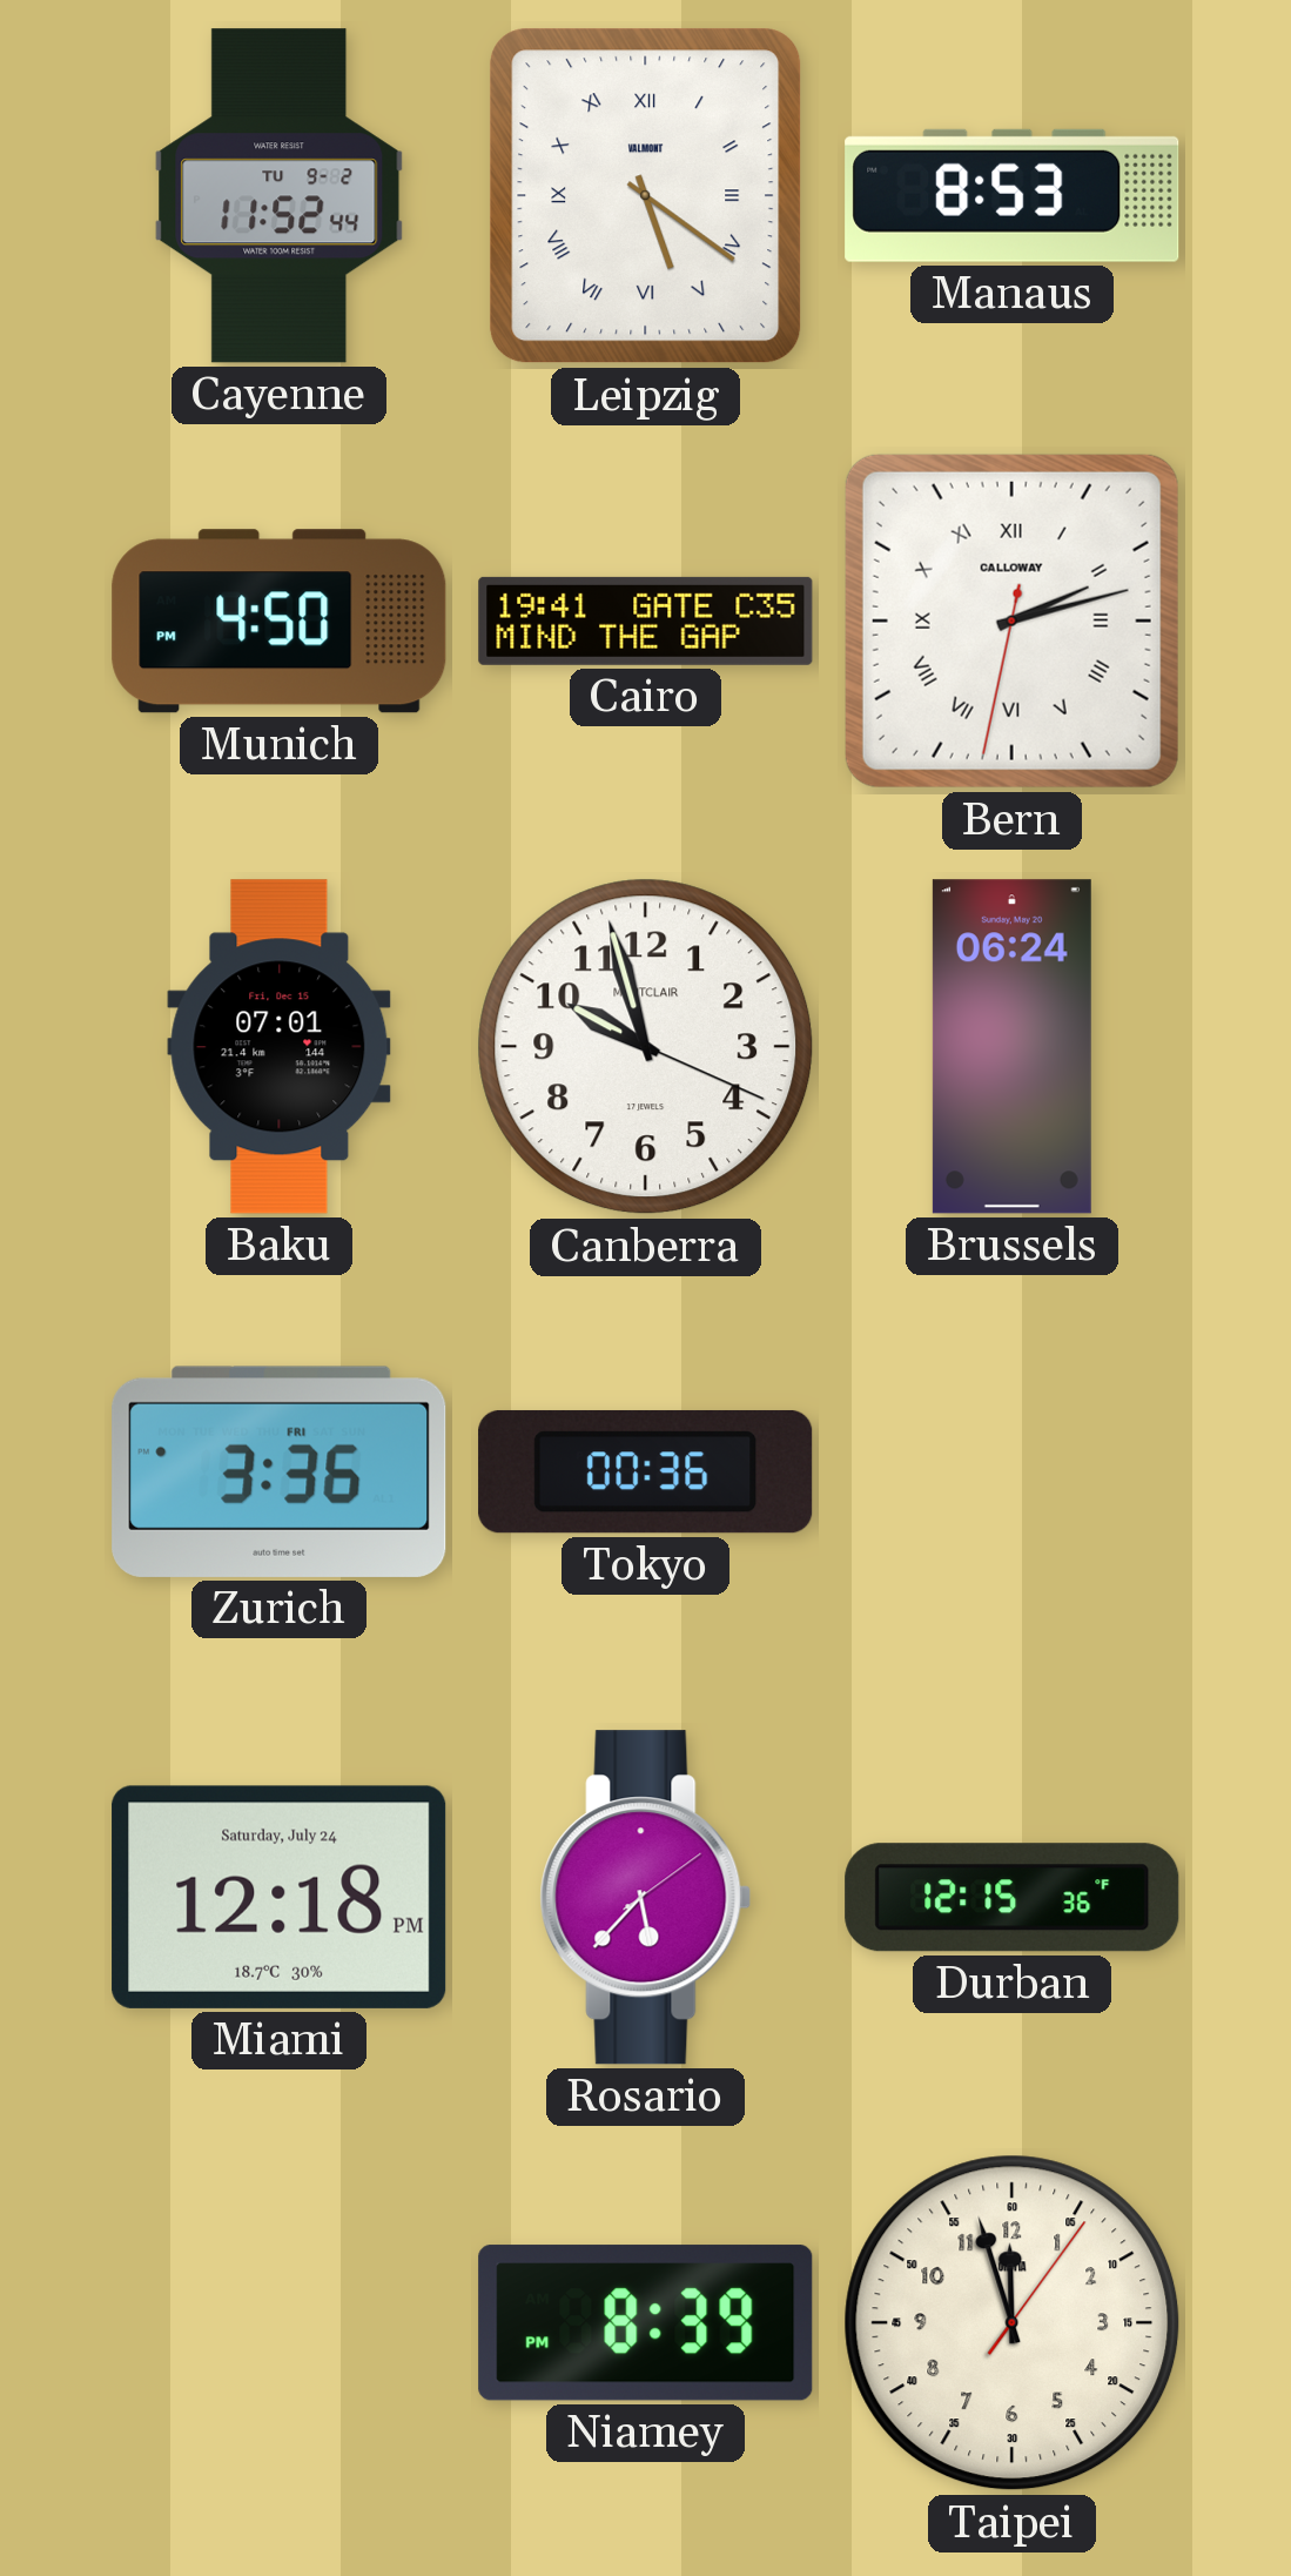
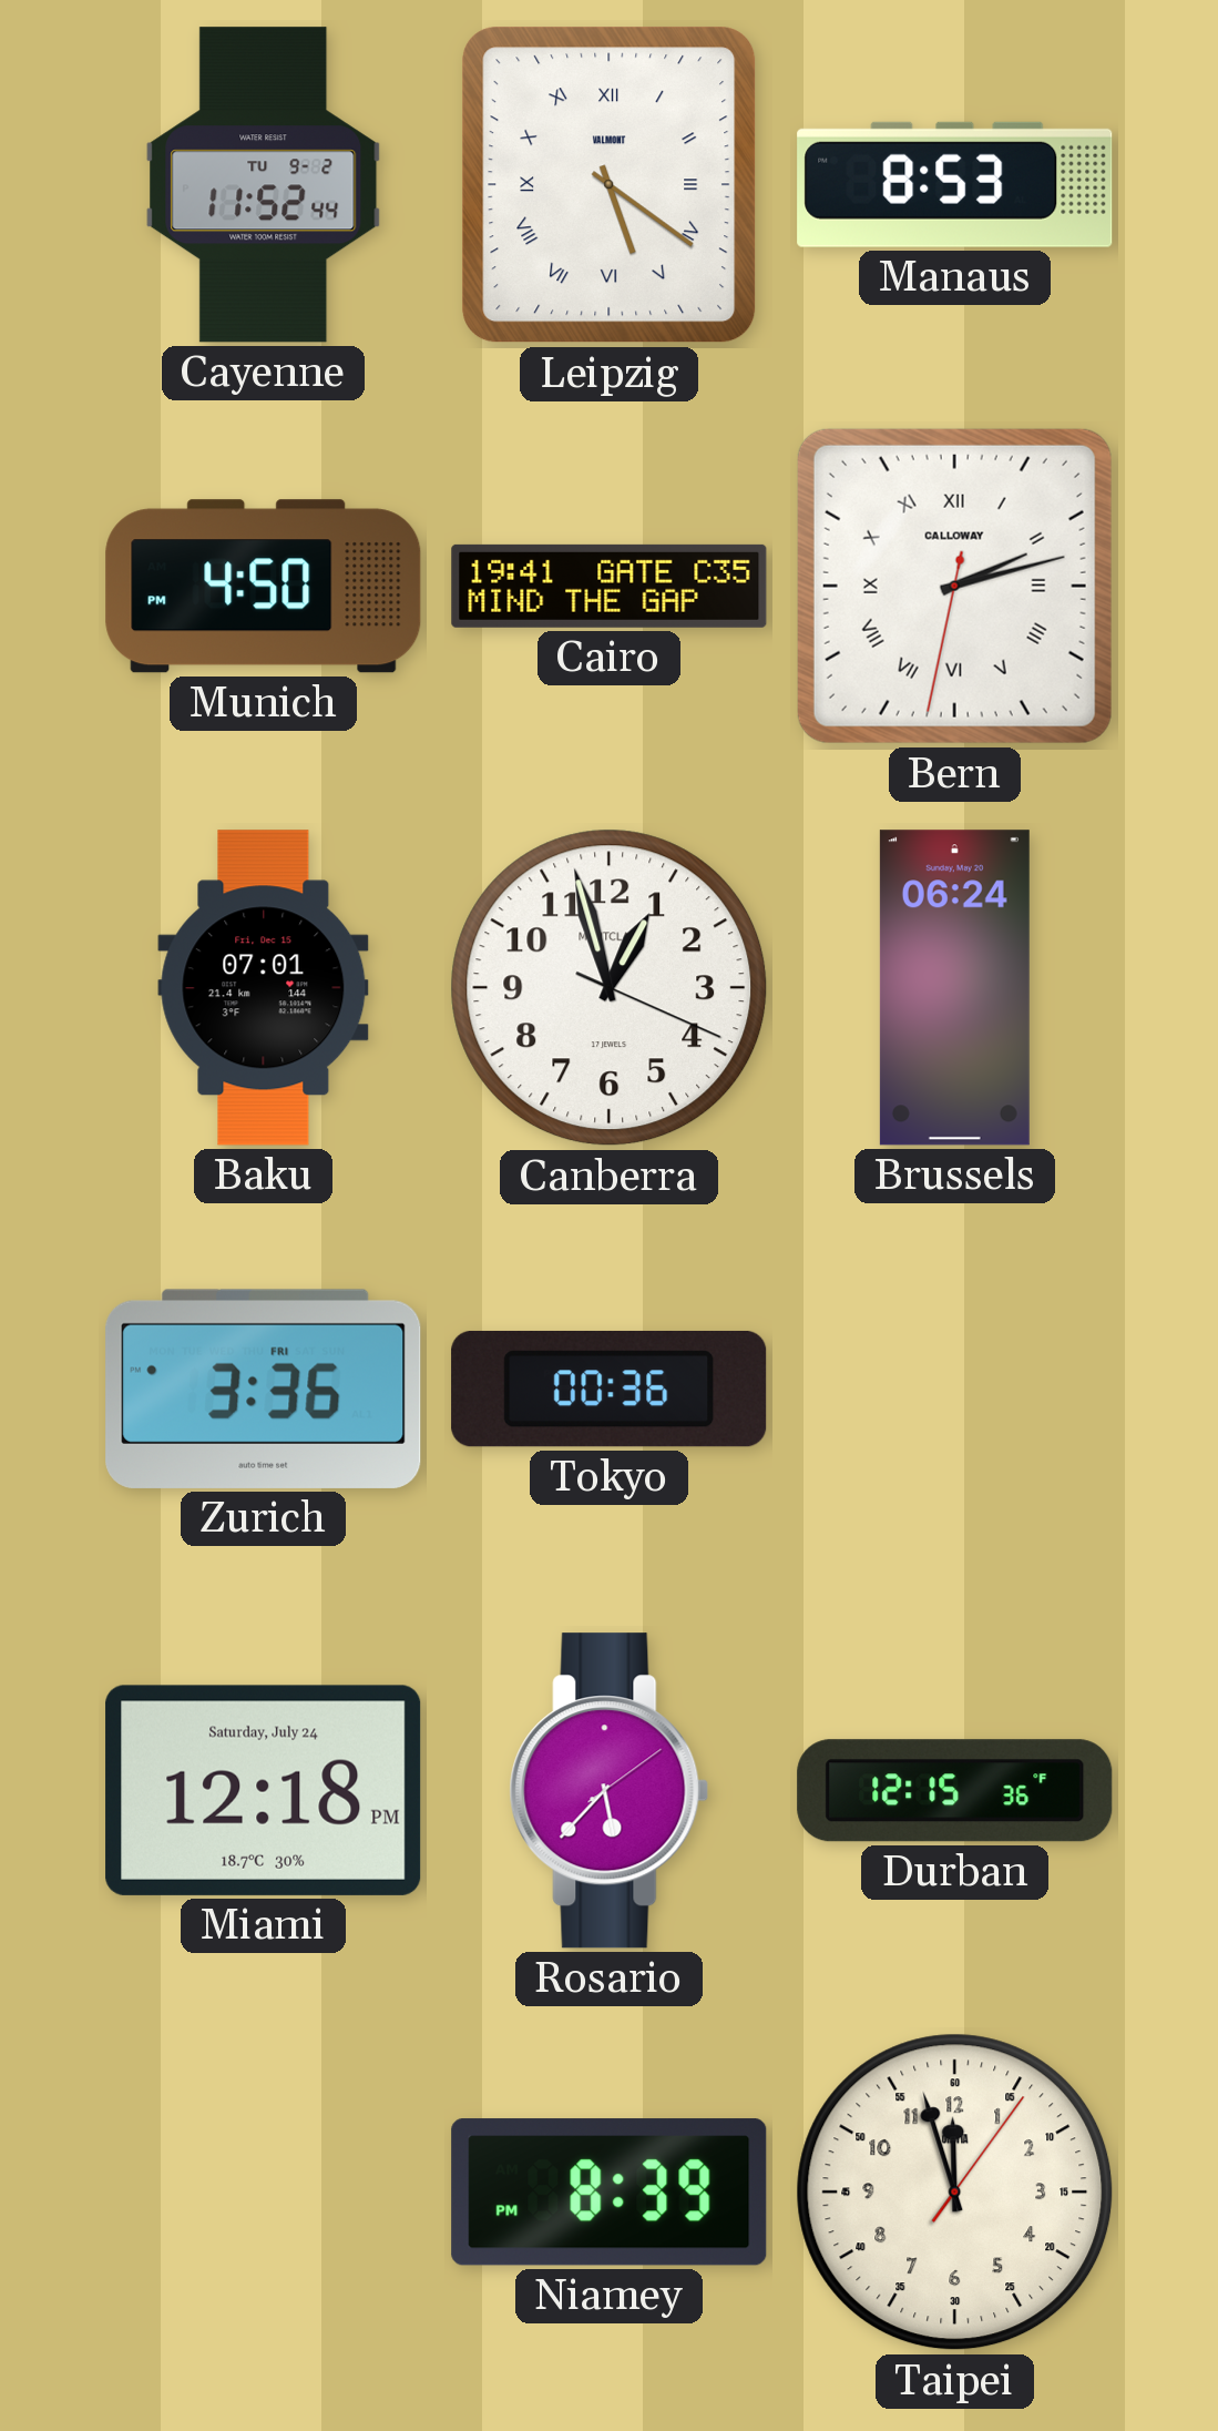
Canberra: 9:57 -> 12:57 (610, 988)
